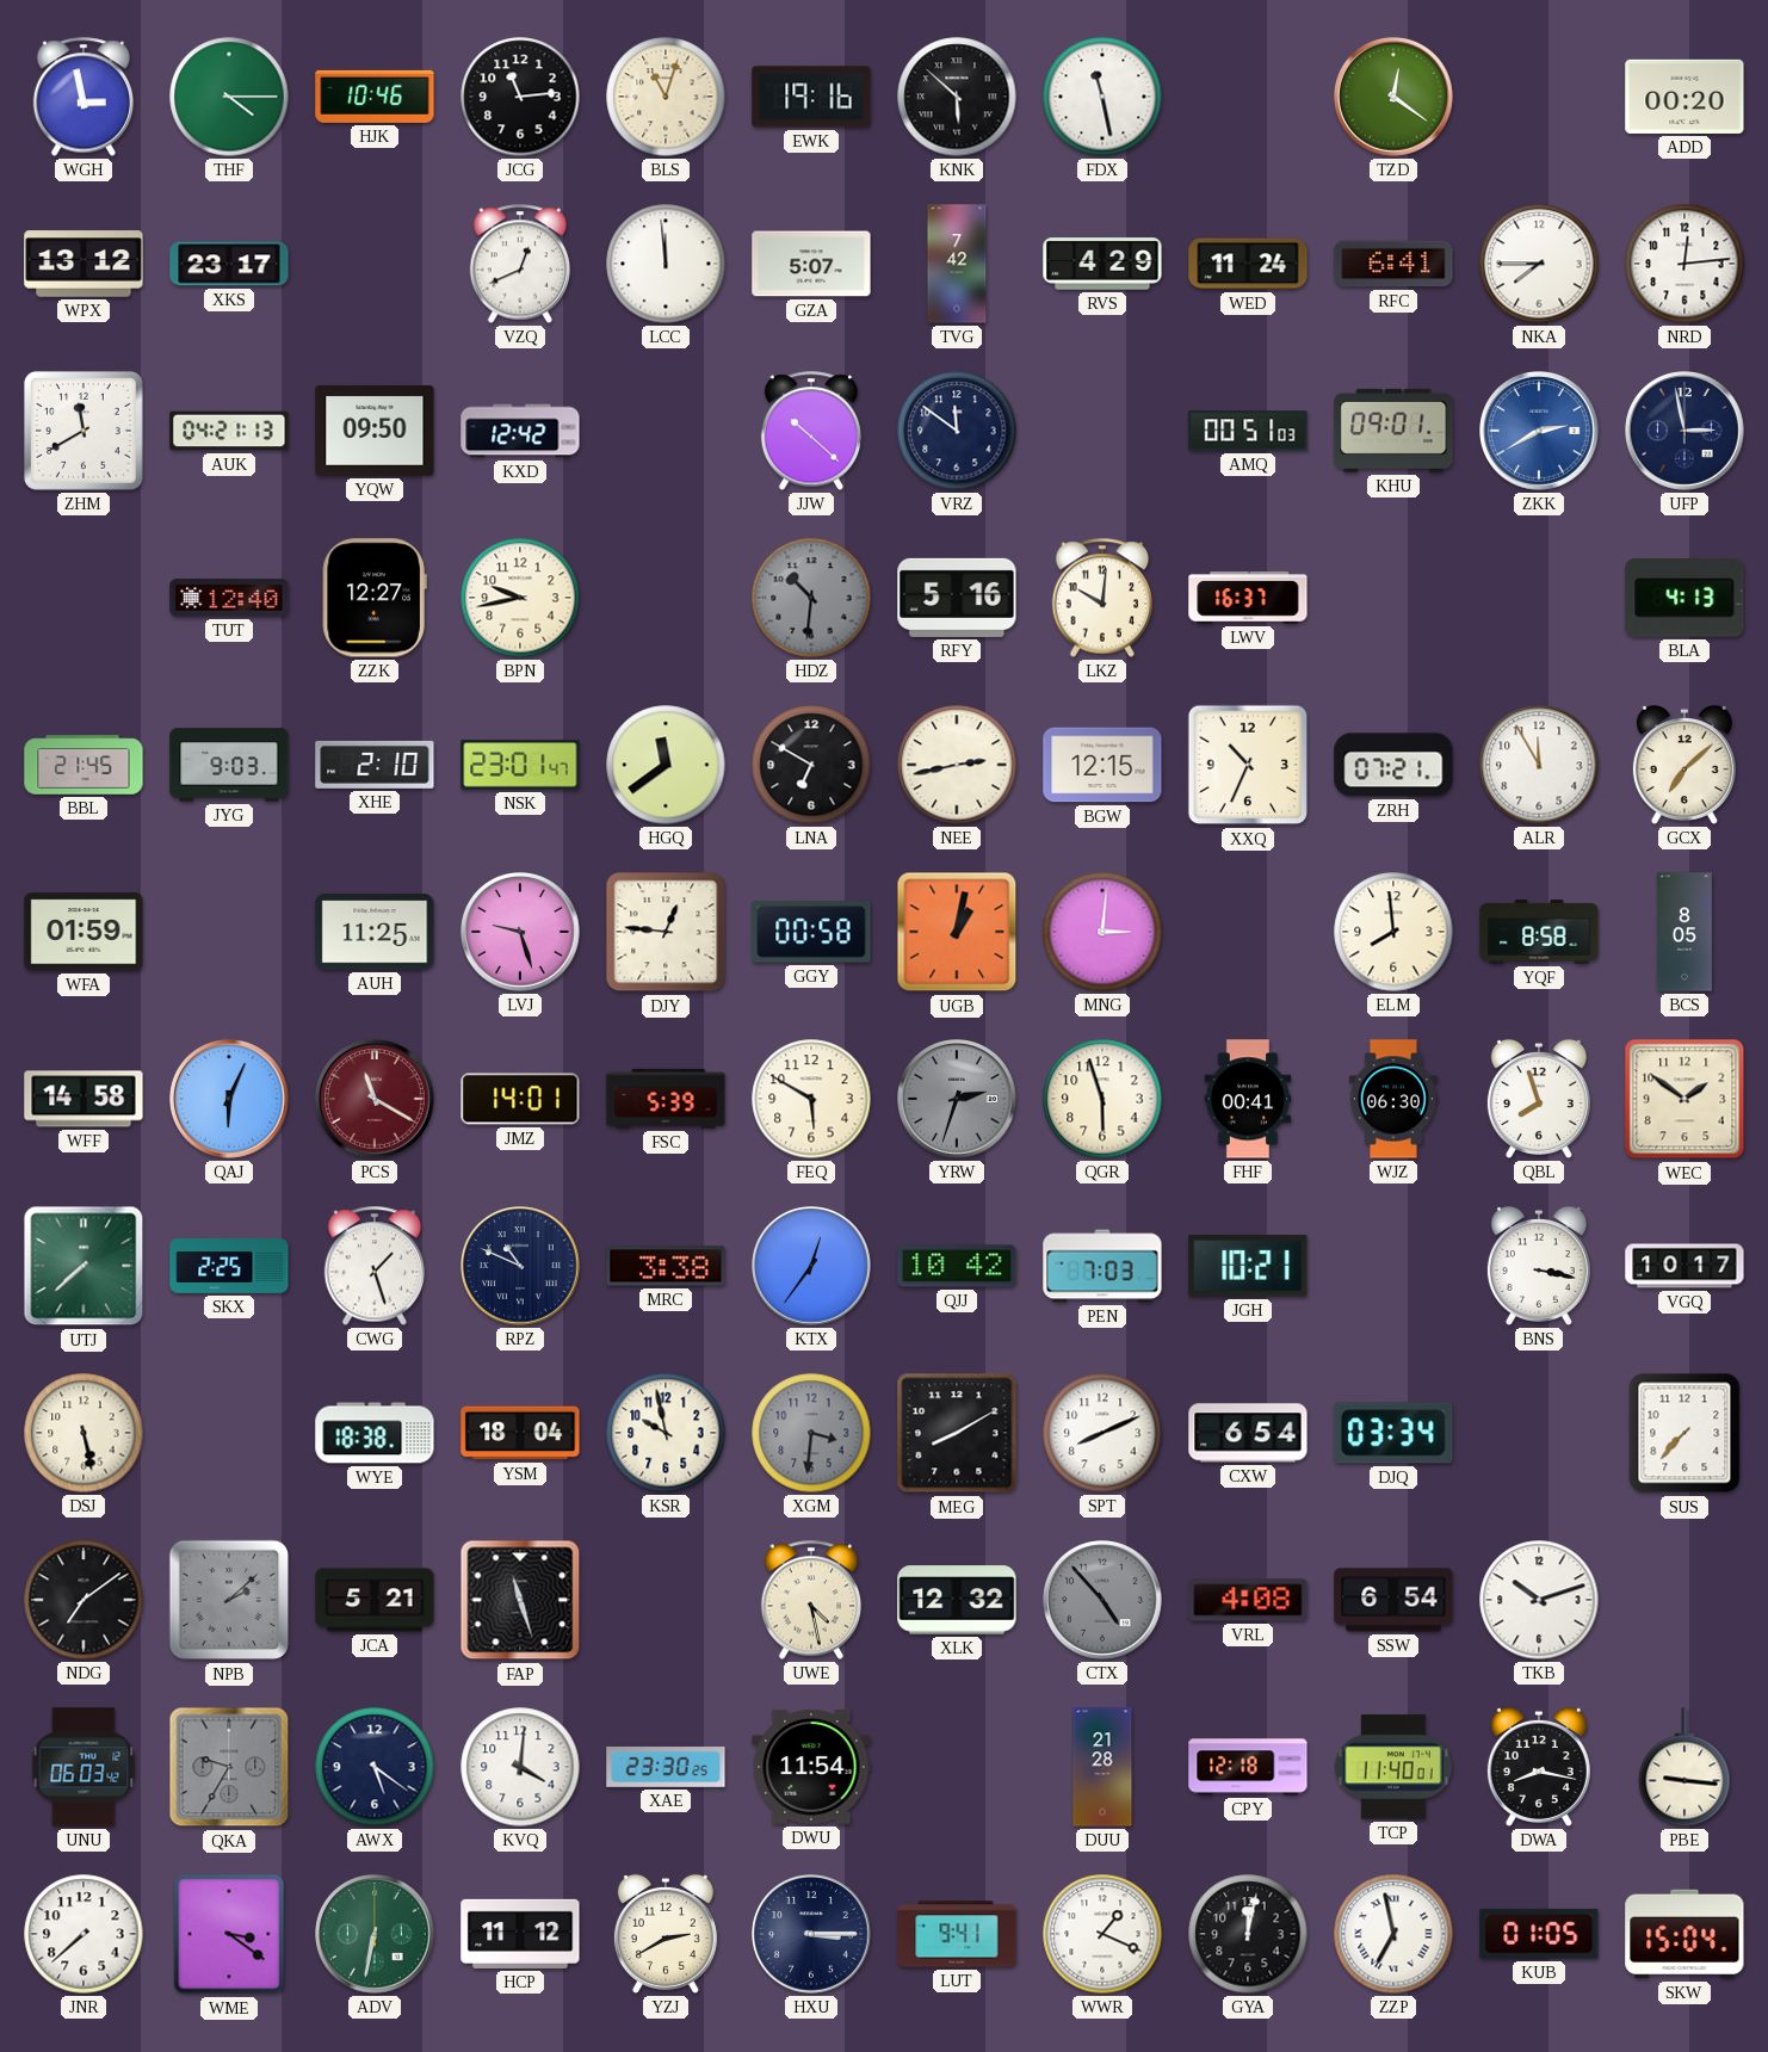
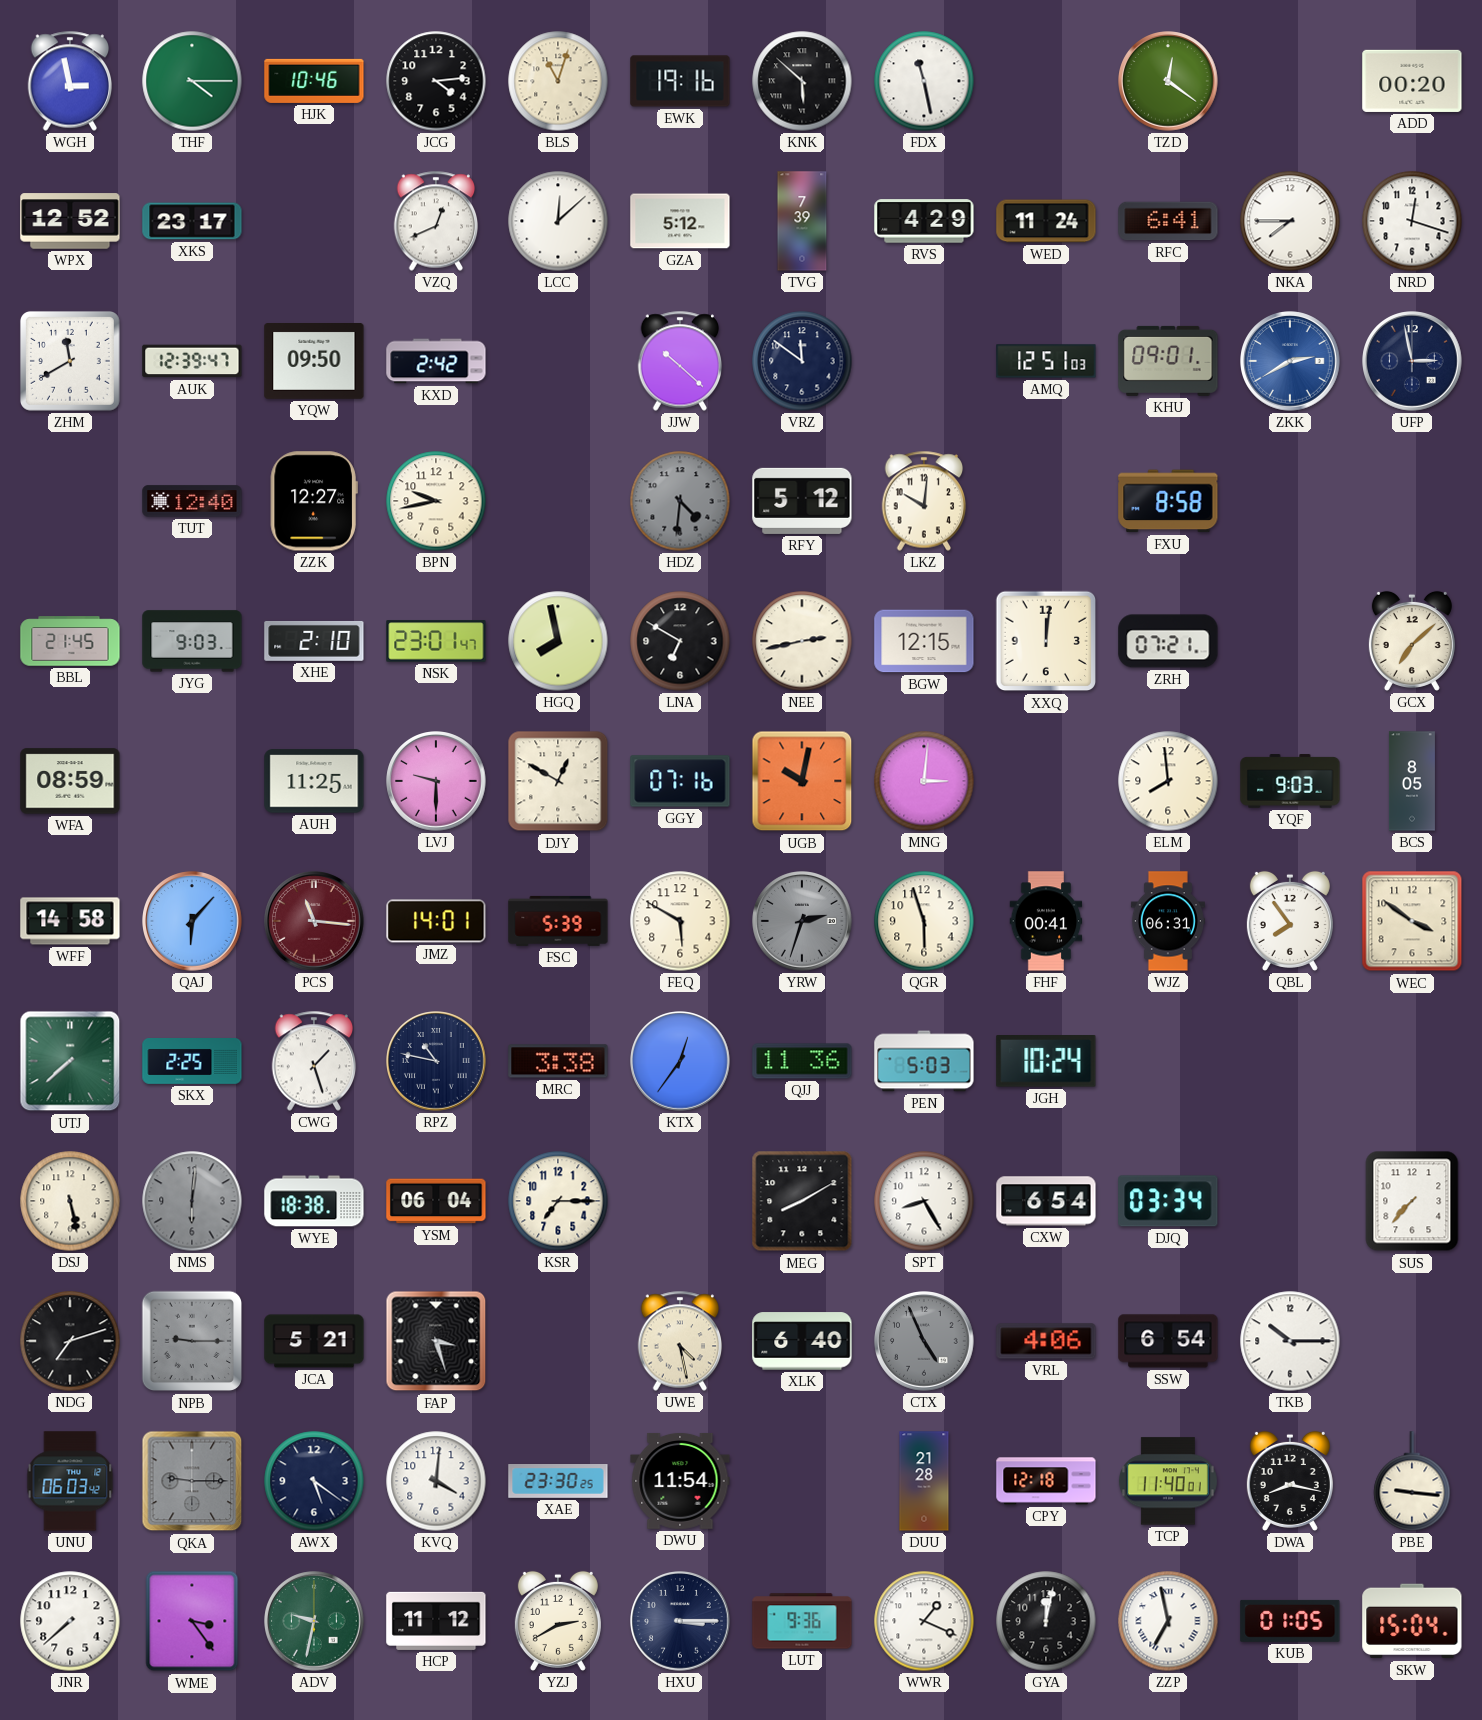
JCG: 11:14 -> 4:14 (436, 81)
WPX: 13:12 -> 12:52 (70, 221)
LCC: 11:59 -> 12:08 (558, 221)
GZA: 5:07 -> 5:12 (680, 221)
TVG: 7:42 -> 7:39 (802, 221)
NRD: 12:14 -> 12:18 (1412, 221)
AUK: 04:21 -> 12:39 (192, 361)
KXD: 12:42 -> 2:42 (436, 361)
AMQ: 00:51 -> 12:51 (1046, 361)
HDZ: 10:31 -> 4:31 (680, 501)
RFY: 5:16 -> 5:12 (802, 501)
LWV: 16:37 -> none (1248, 598)
FXU: none -> 8:58 (1168, 501)
BLA: 4:13 -> none (1684, 599)
HGQ: 11:39 -> 7:58 (558, 641)
XXQ: 10:34 -> 12:01 (1046, 641)
ALR: 11:55 -> none (1539, 765)
WFA: 01:59 -> 08:59 (70, 781)
LVJ: 9:27 -> 9:30 (436, 781)
DJY: 12:46 -> 12:50 (558, 781)
GGY: 00:58 -> 07:16 (680, 781)
UGB: 1:02 -> 10:02 (802, 781)
YQF: 8:58 -> 9:03 (1290, 781)
QAJ: 6:04 -> 6:07 (192, 921)
PCS: 11:20 -> 11:16 (314, 921)
WJZ: 06:30 -> 06:31 (1168, 921)
QBL: 7:57 -> 7:54 (1290, 921)
WEC: 1:51 -> 3:51 (1412, 921)
RPZ: 10:49 -> 10:47 (436, 1061)
QJJ: 10:42 -> 11:36 (802, 1061)
PEN: 7:03 -> 5:03 (924, 1061)
JGH: 10:21 -> 10:24 (1046, 1062)
BNS: 3:17 -> none (1539, 1266)
VGQ: 10:17 -> none (1684, 1266)
NMS: none -> 6:01 (192, 1201)
YSM: 18:04 -> 06:04 (436, 1201)
KSR: 9:58 -> 7:15 (558, 1201)
XGM: 3:31 -> none (811, 1433)
SPT: 8:11 -> 8:25 (924, 1201)
NDG: 7:09 -> 7:12 (70, 1341)
NPB: 2:08 -> 9:15 (192, 1341)
FAP: 11:27 -> 3:27 (436, 1341)
XLK: 12:32 -> 6:40 (802, 1341)
CTX: 4:53 -> 4:56 (924, 1341)
VRL: 4:08 -> 4:06 (1046, 1341)
TKB: 10:12 -> 10:15 (1290, 1341)
QKA: 9:35 -> 9:15 (192, 1481)
WME: 3:21 -> 3:24 (192, 1621)
ADV: 6:32 -> 9:32 (314, 1621)
LUT: 9:41 -> 9:36 (802, 1621)
